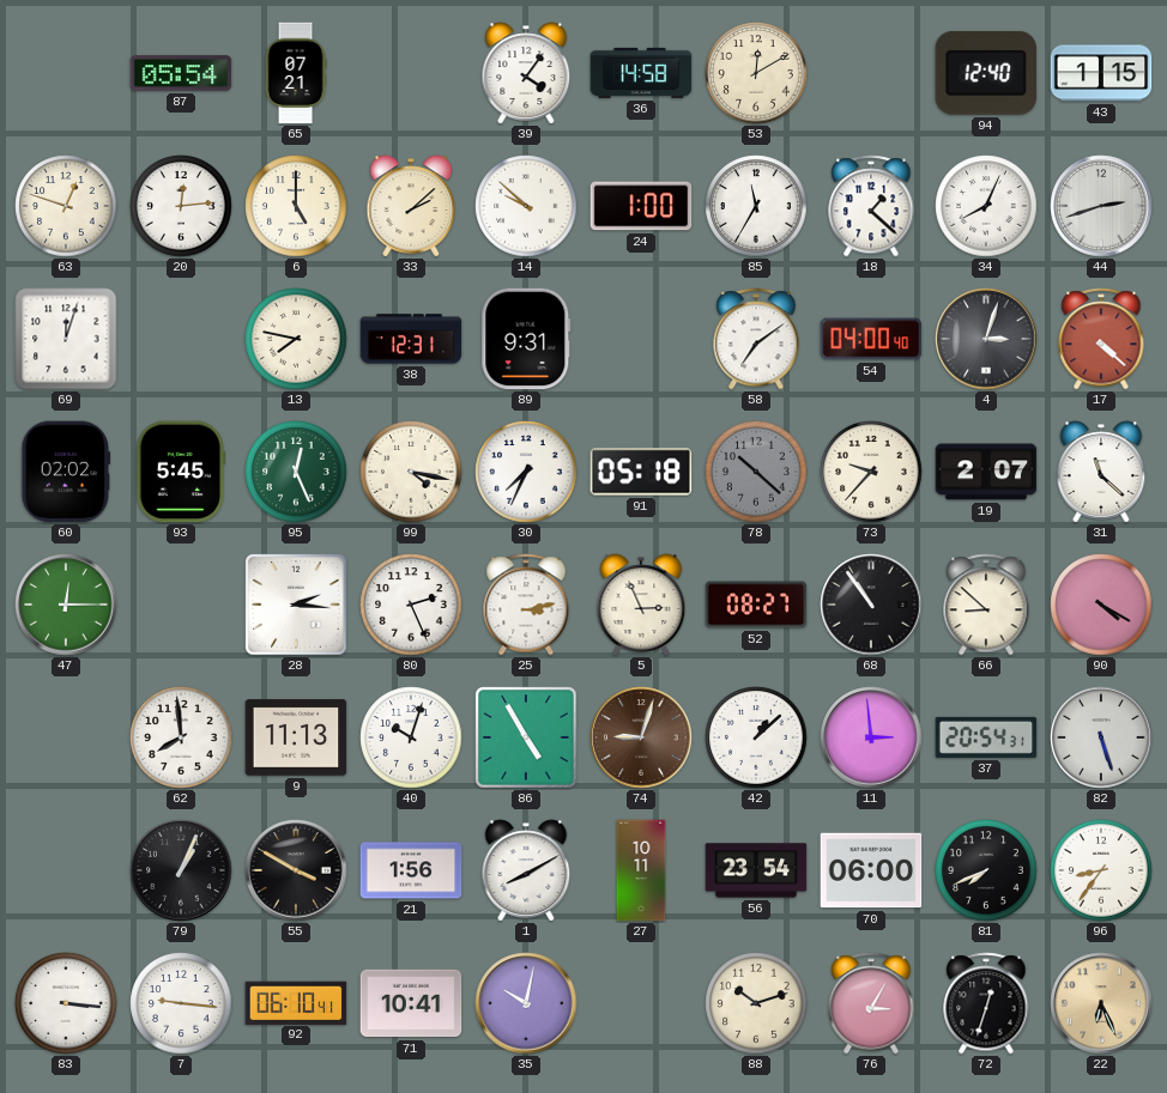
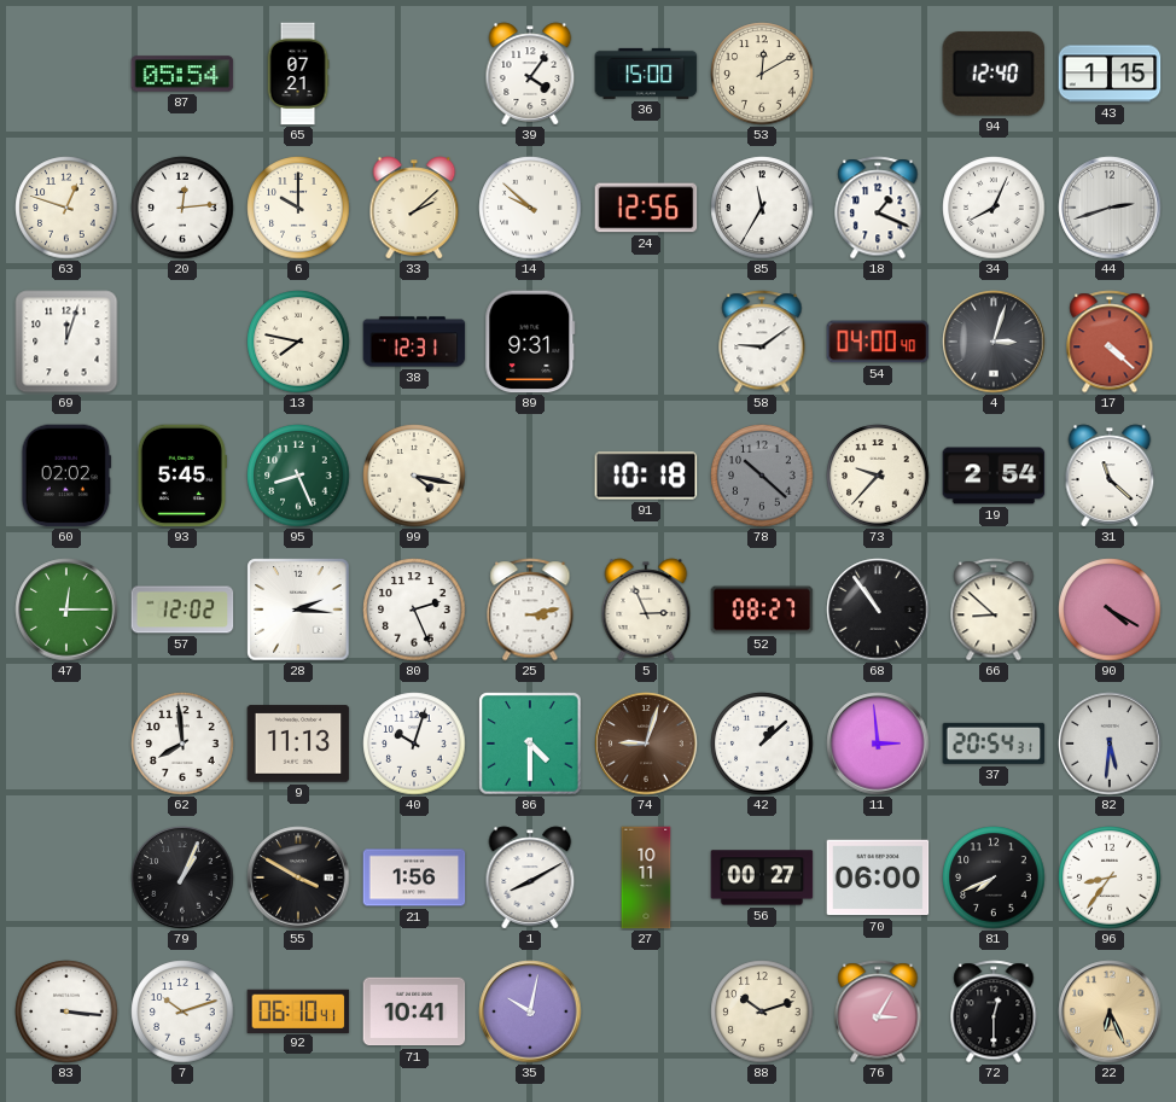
36: 14:58 -> 15:00 (646, 74)
6: 5:00 -> 10:00 (298, 208)
24: 1:00 -> 12:56 (646, 208)
18: 1:22 -> 1:19 (878, 208)
58: 7:09 -> 9:09 (762, 342)
95: 12:26 -> 8:26 (298, 476)
30: 7:34 -> none (526, 472)
91: 05:18 -> 10:18 (646, 476)
19: 2:07 -> 2:54 (994, 476)
57: none -> 12:02 (182, 610)
86: 4:55 -> 4:30 (530, 744)
82: 5:27 -> 5:31 (1110, 744)
56: 23:54 -> 00:27 (762, 877)
7: 9:16 -> 10:12 (182, 1011)
72: 12:33 -> 12:30 (994, 1011)
